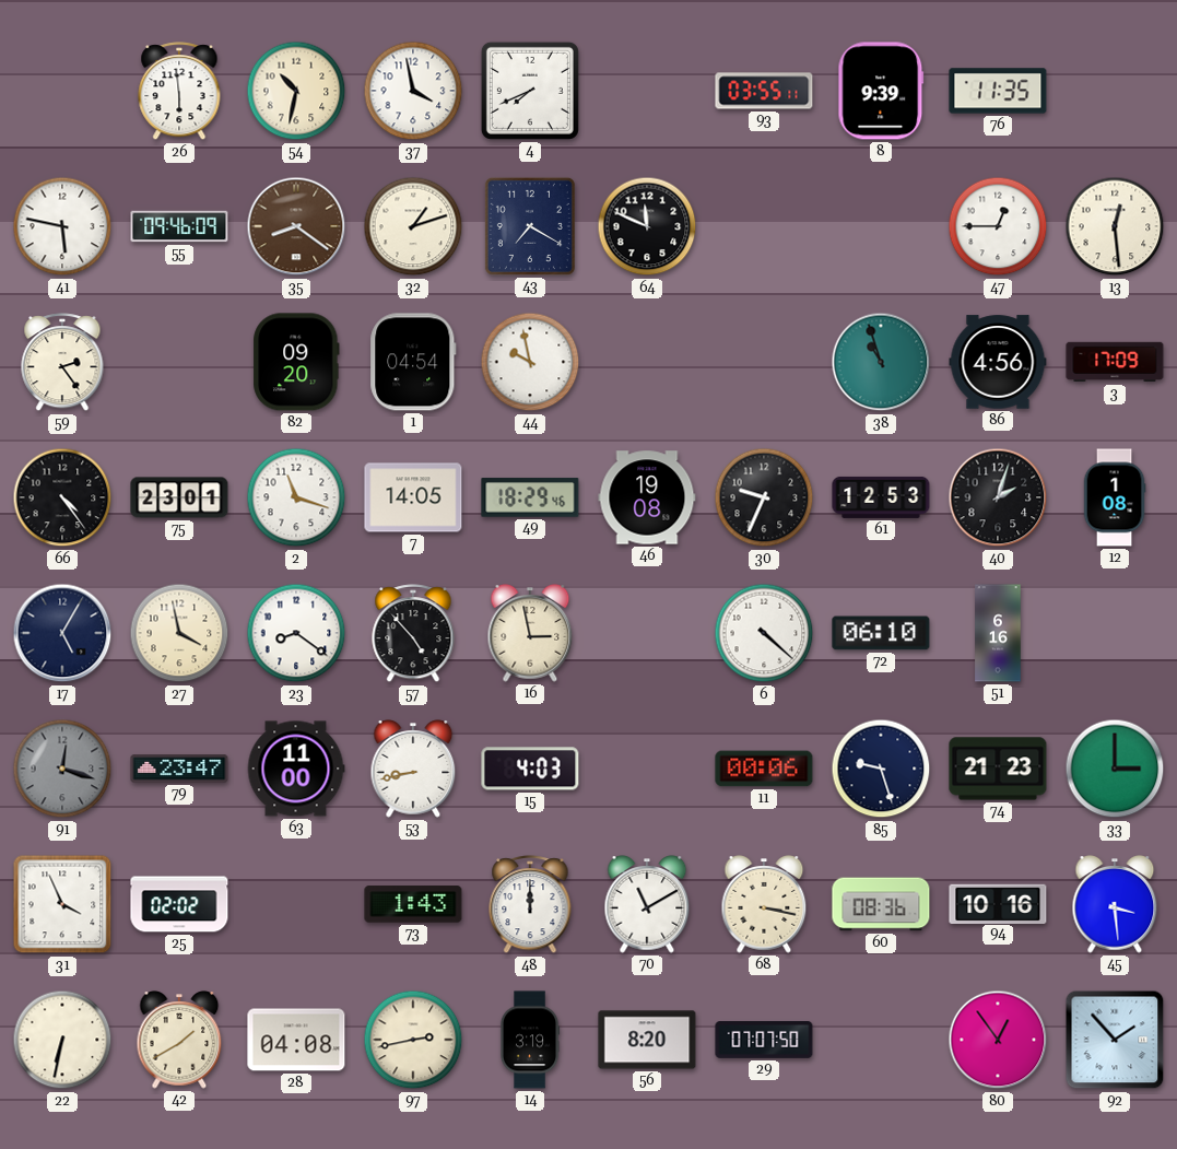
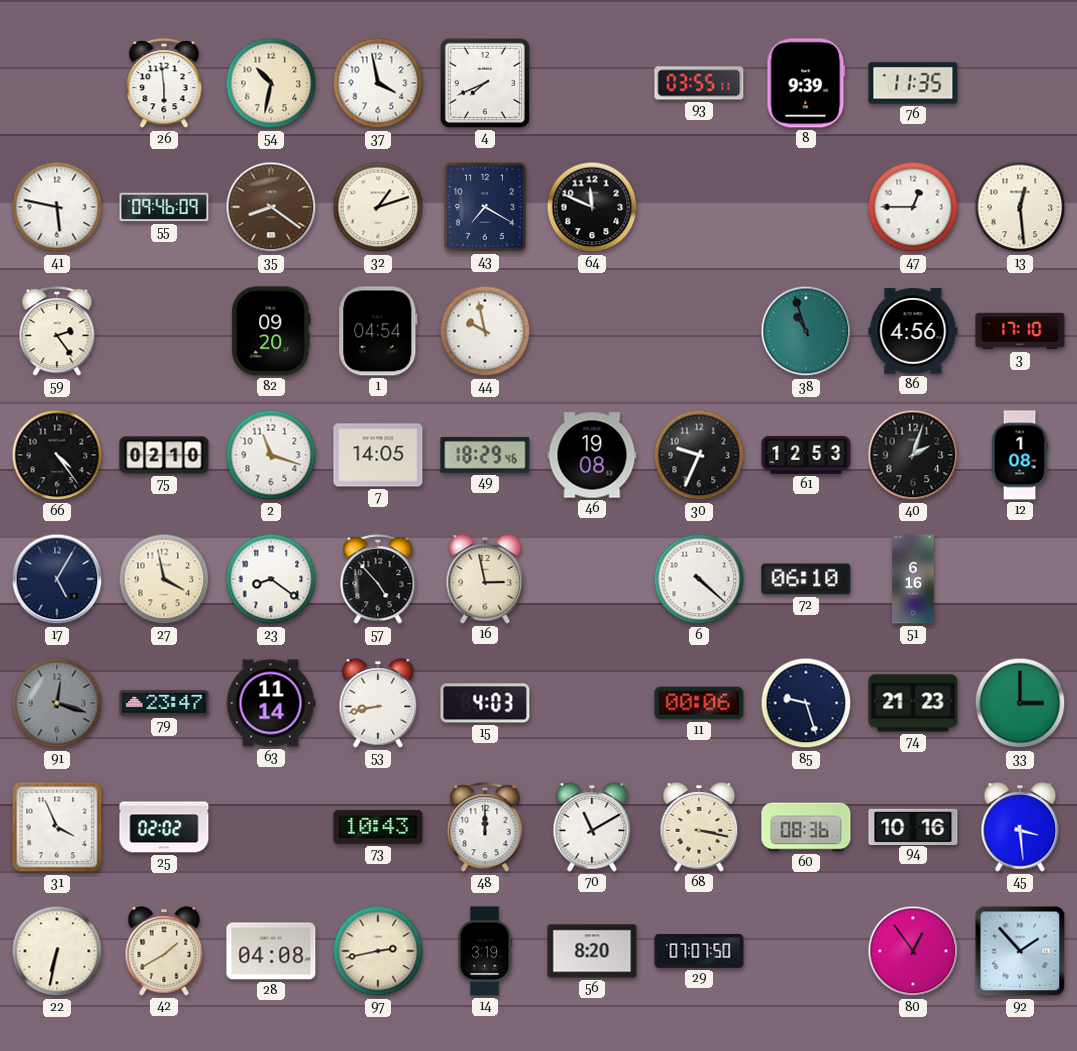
3: 17:09 -> 17:10 (1020, 331)
75: 23:01 -> 02:10 (164, 455)
63: 11:00 -> 11:14 (271, 703)
73: 1:43 -> 10:43 (378, 827)
